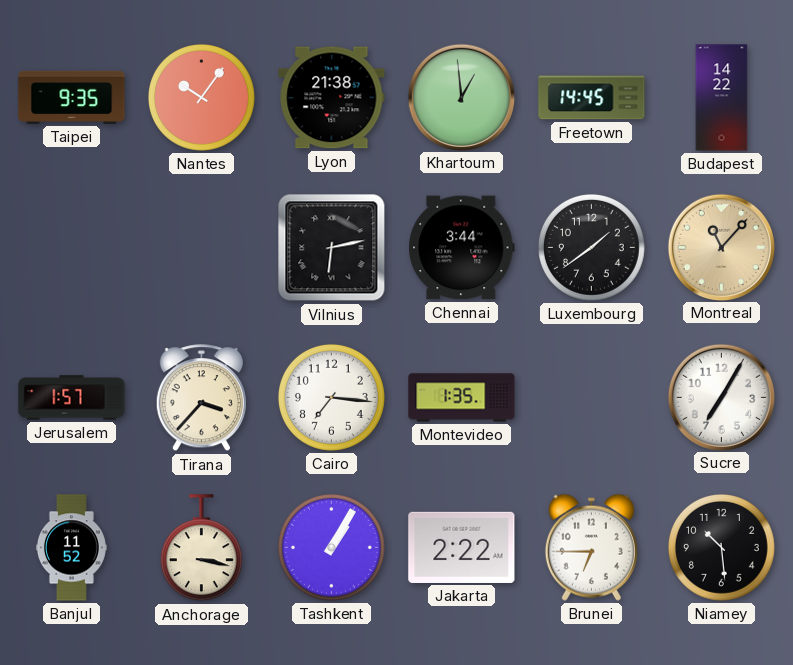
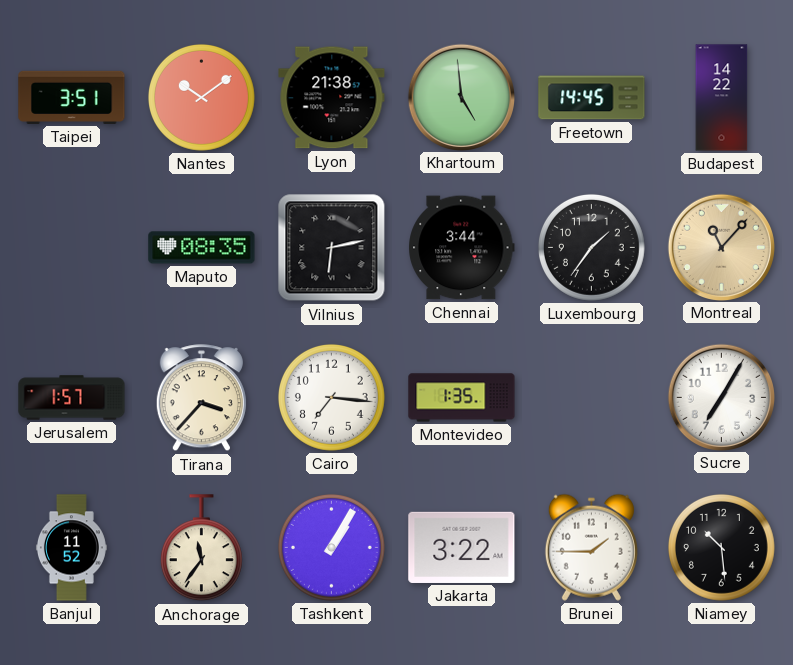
Taipei: 9:35 -> 3:51 (72, 97)
Nantes: 10:06 -> 10:09 (201, 97)
Khartoum: 12:59 -> 4:59 (461, 97)
Maputo: none -> 08:35 (202, 248)
Luxembourg: 1:39 -> 1:36 (591, 247)
Anchorage: 3:17 -> 11:36 (201, 548)
Jakarta: 2:22 -> 3:22 (462, 547)
Brunei: 6:45 -> 1:45 (591, 547)
